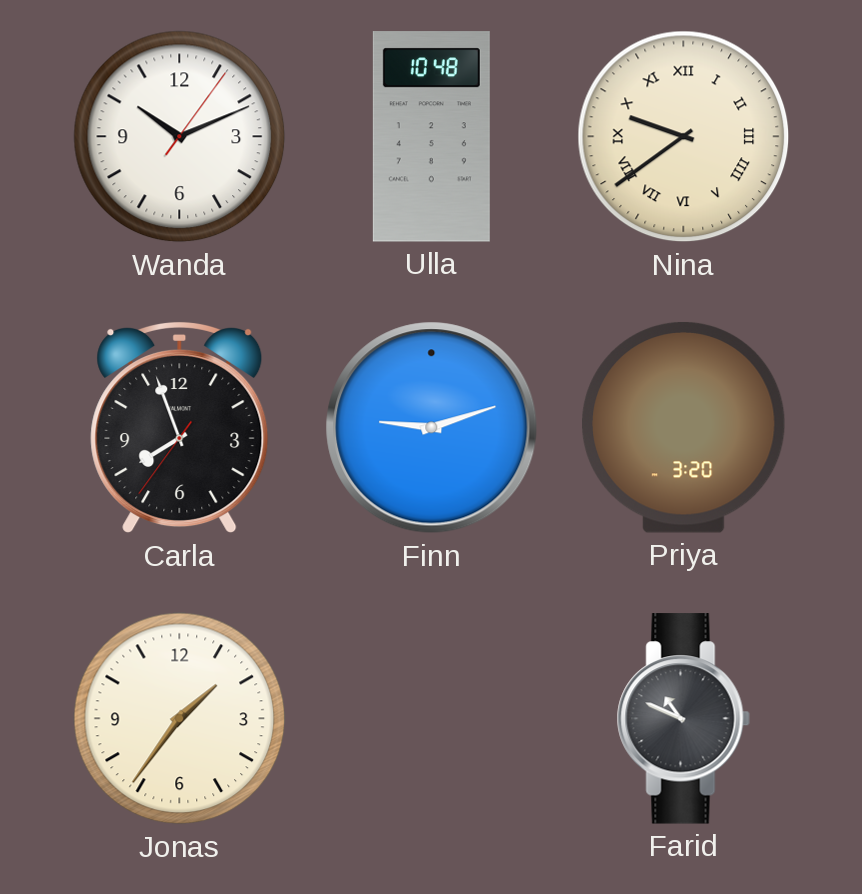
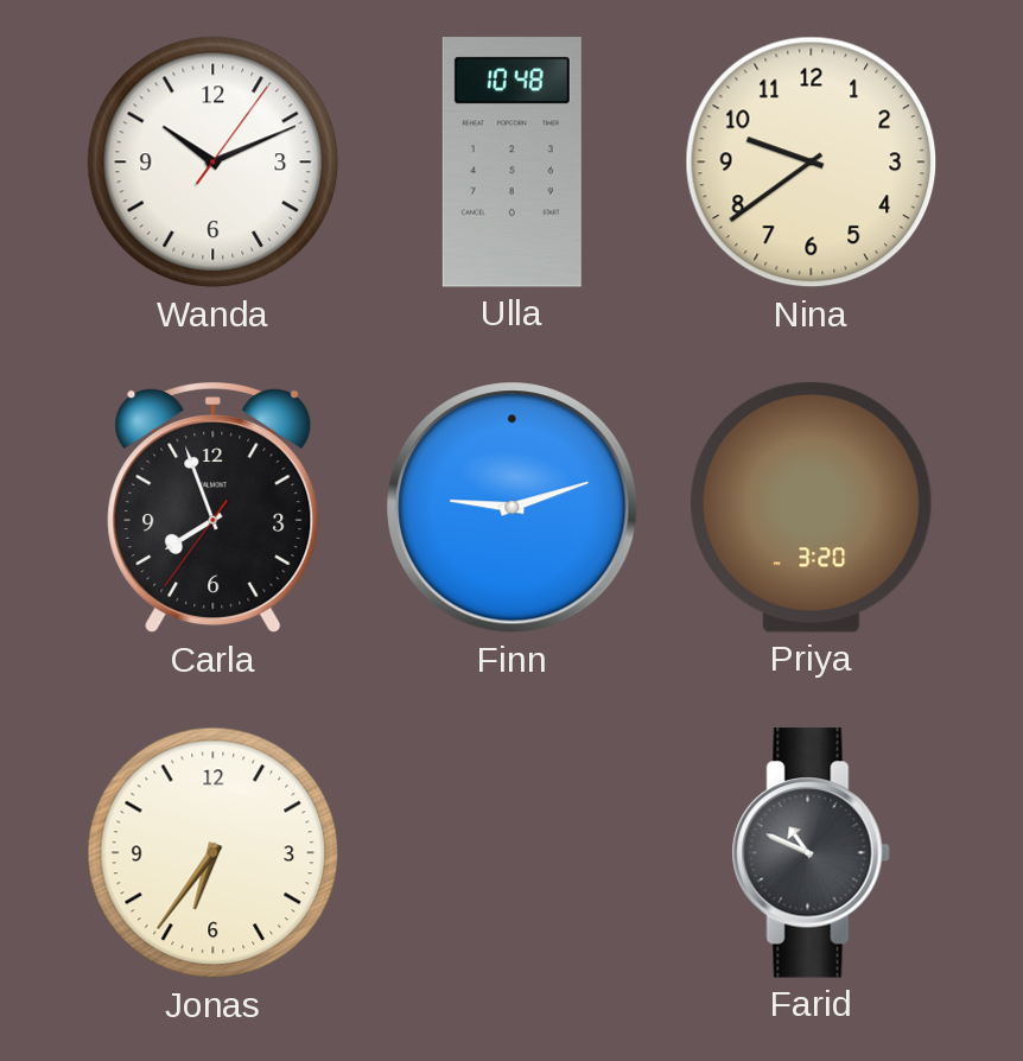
Nina numerals: Roman -> Arabic (812, 163)
Jonas: 1:36 -> 6:36 (214, 853)
